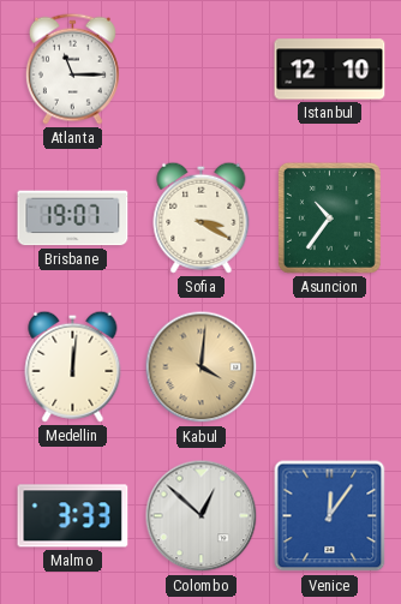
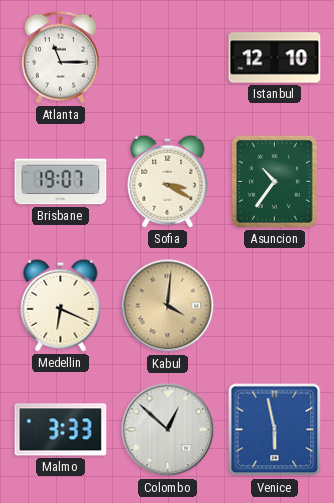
Medellin: 12:01 -> 6:19 (61, 305)
Venice: 12:06 -> 5:58 (275, 430)
